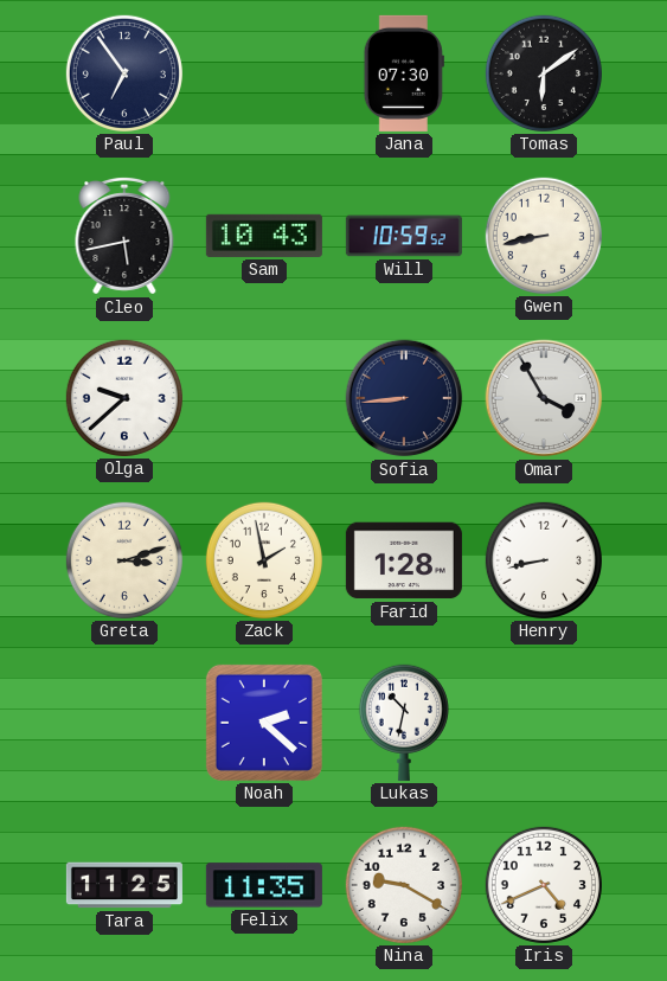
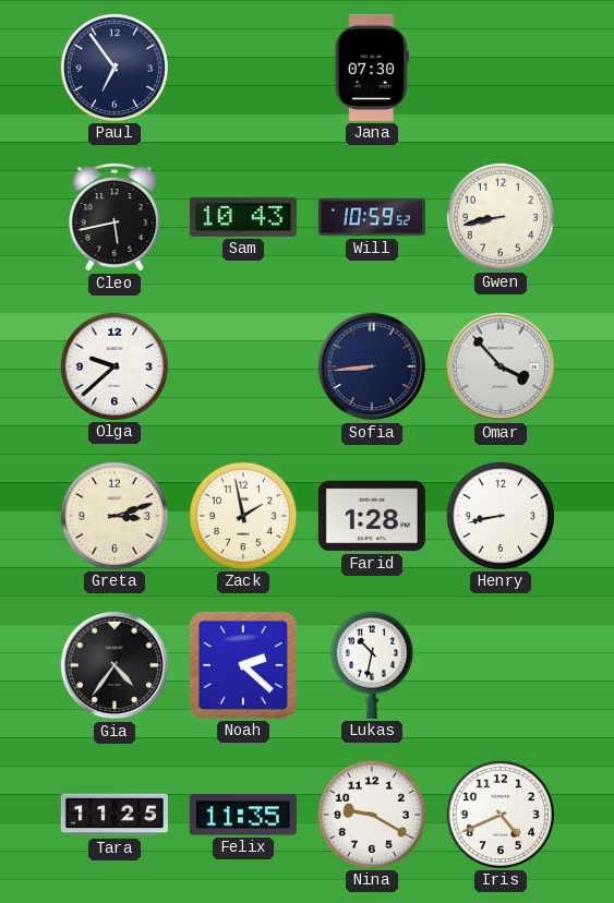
Tomas: 6:09 -> none (544, 73)
Omar: 3:55 -> 3:53 (501, 366)
Gia: none -> 4:36 (115, 665)
